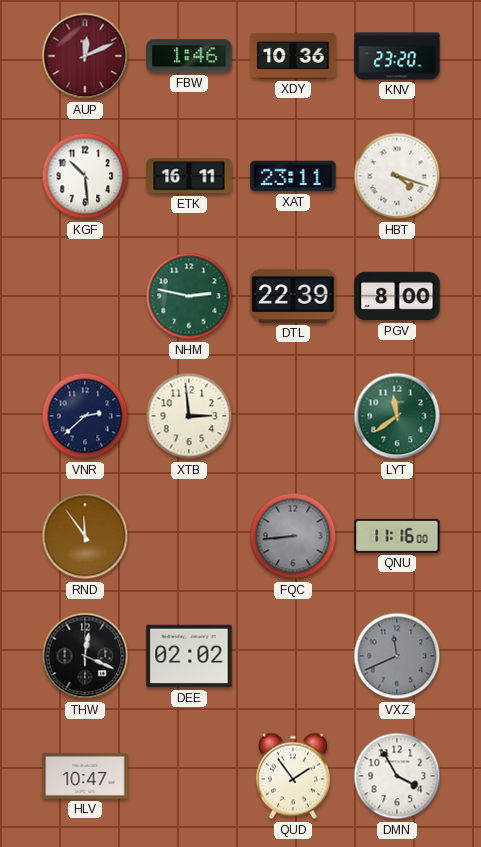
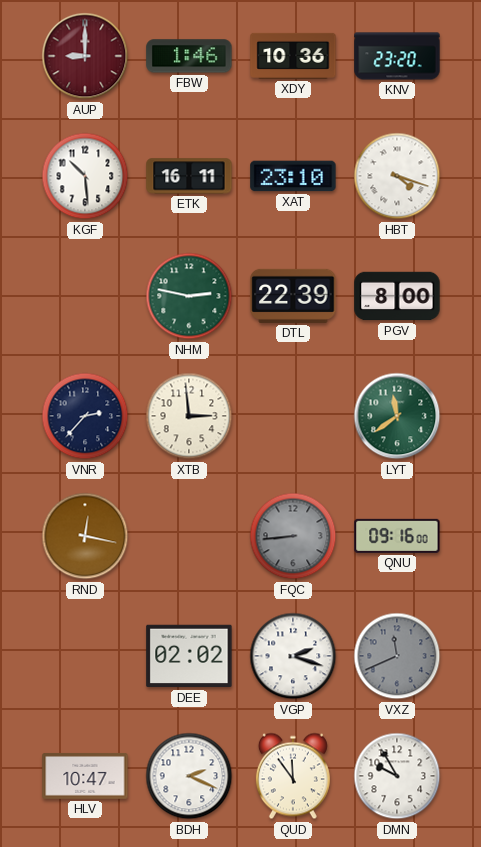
AUP: 12:11 -> 9:00 (85, 56)
XAT: 23:11 -> 23:10 (293, 176)
VNR: 2:38 -> 2:37 (85, 416)
RND: 11:54 -> 12:17 (85, 536)
QNU: 11:16 -> 09:16 (397, 536)
THW: 12:19 -> none (85, 656)
VGP: none -> 2:18 (293, 656)
BDH: none -> 2:19 (189, 776)
QUD: 1:54 -> 11:54 (293, 776)
DMN: 3:55 -> 9:55 (397, 776)
